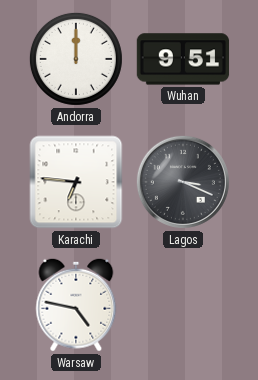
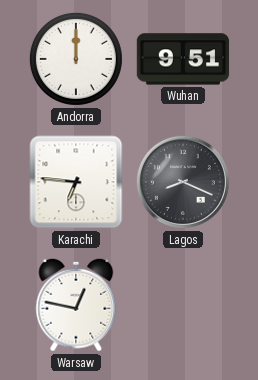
Lagos: 3:19 -> 8:19 (183, 182)
Warsaw: 4:47 -> 12:47 (76, 305)
